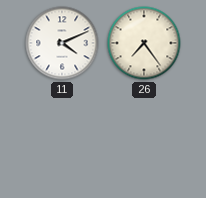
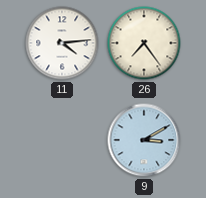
11: 4:11 -> 4:14 (62, 43)
9: none -> 3:10 (144, 140)
